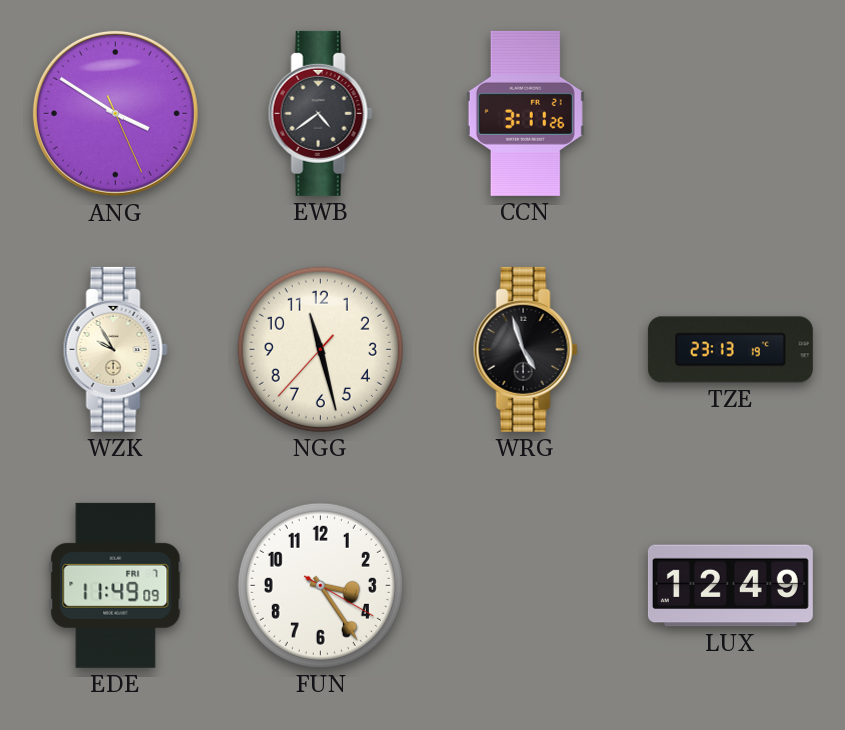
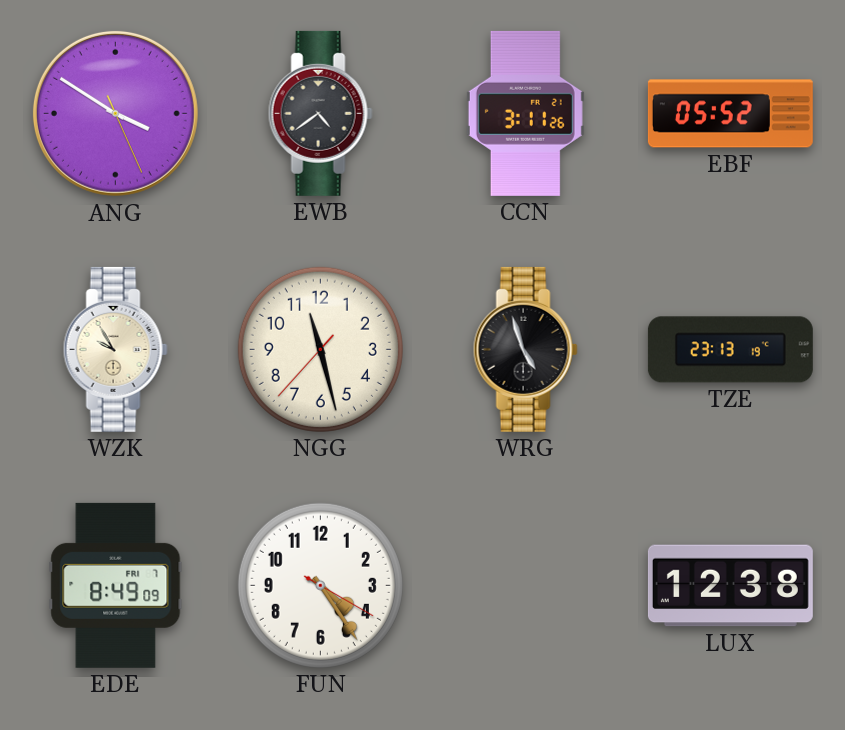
EBF: none -> 05:52 (730, 114)
EDE: 11:49 -> 8:49 (116, 585)
FUN: 3:24 -> 4:24 (320, 585)
LUX: 12:49 -> 12:38 (730, 586)
